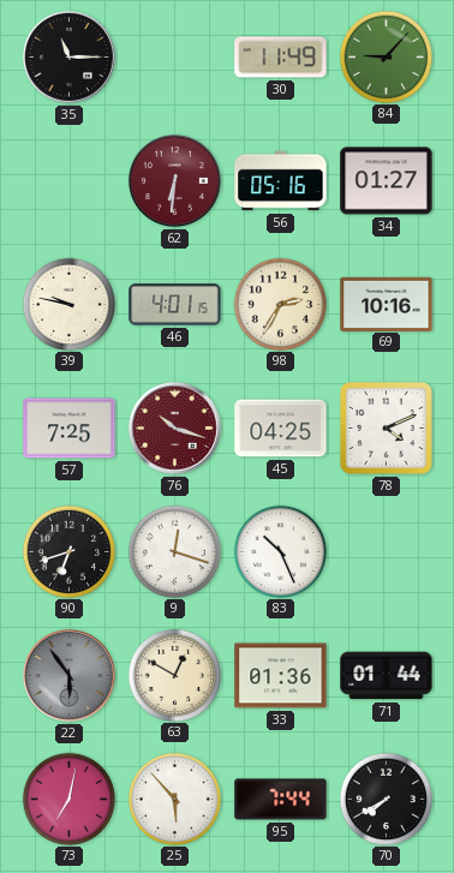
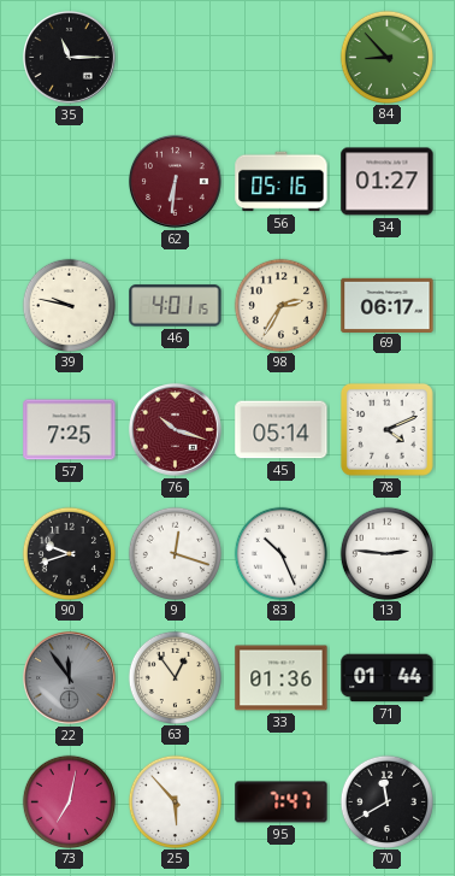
30: 11:49 -> none (281, 58)
84: 9:07 -> 8:53 (386, 57)
69: 10:16 -> 06:17 (388, 305)
45: 04:25 -> 05:14 (282, 430)
90: 6:42 -> 9:42 (69, 553)
13: none -> 2:46 (386, 553)
22: 5:54 -> 11:54 (69, 677)
63: 12:50 -> 12:54 (175, 677)
95: 7:44 -> 7:47 (282, 802)
70: 7:40 -> 11:40 (386, 801)
